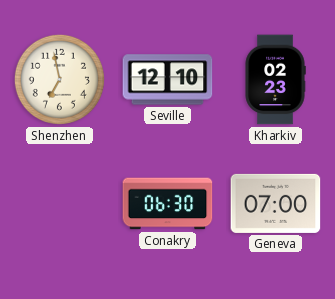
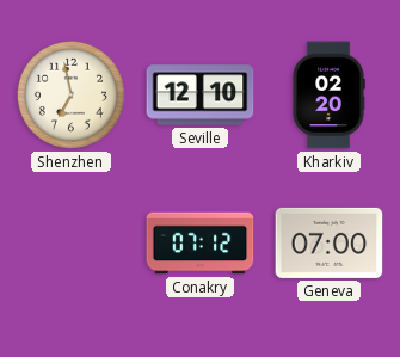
Kharkiv: 02:23 -> 02:20 (328, 96)
Conakry: 06:30 -> 07:12 (201, 244)
